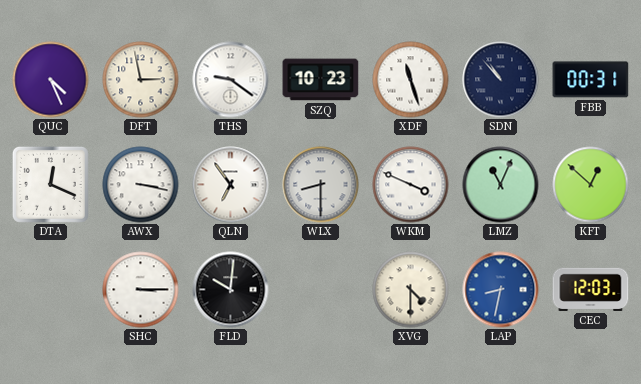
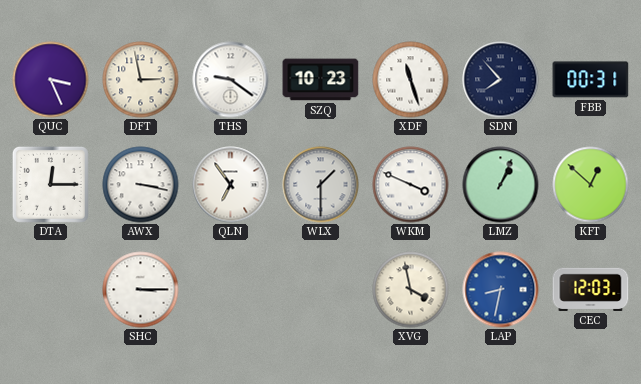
QUC: 4:26 -> 3:26 (51, 80)
SDN: 10:53 -> 7:53 (501, 80)
DTA: 12:19 -> 12:15 (50, 184)
WLX: 8:30 -> 1:30 (321, 185)
LMZ: 11:04 -> 1:04 (501, 185)
FLD: 10:01 -> none (231, 290)
XVG: 4:30 -> 3:58 (411, 290)
